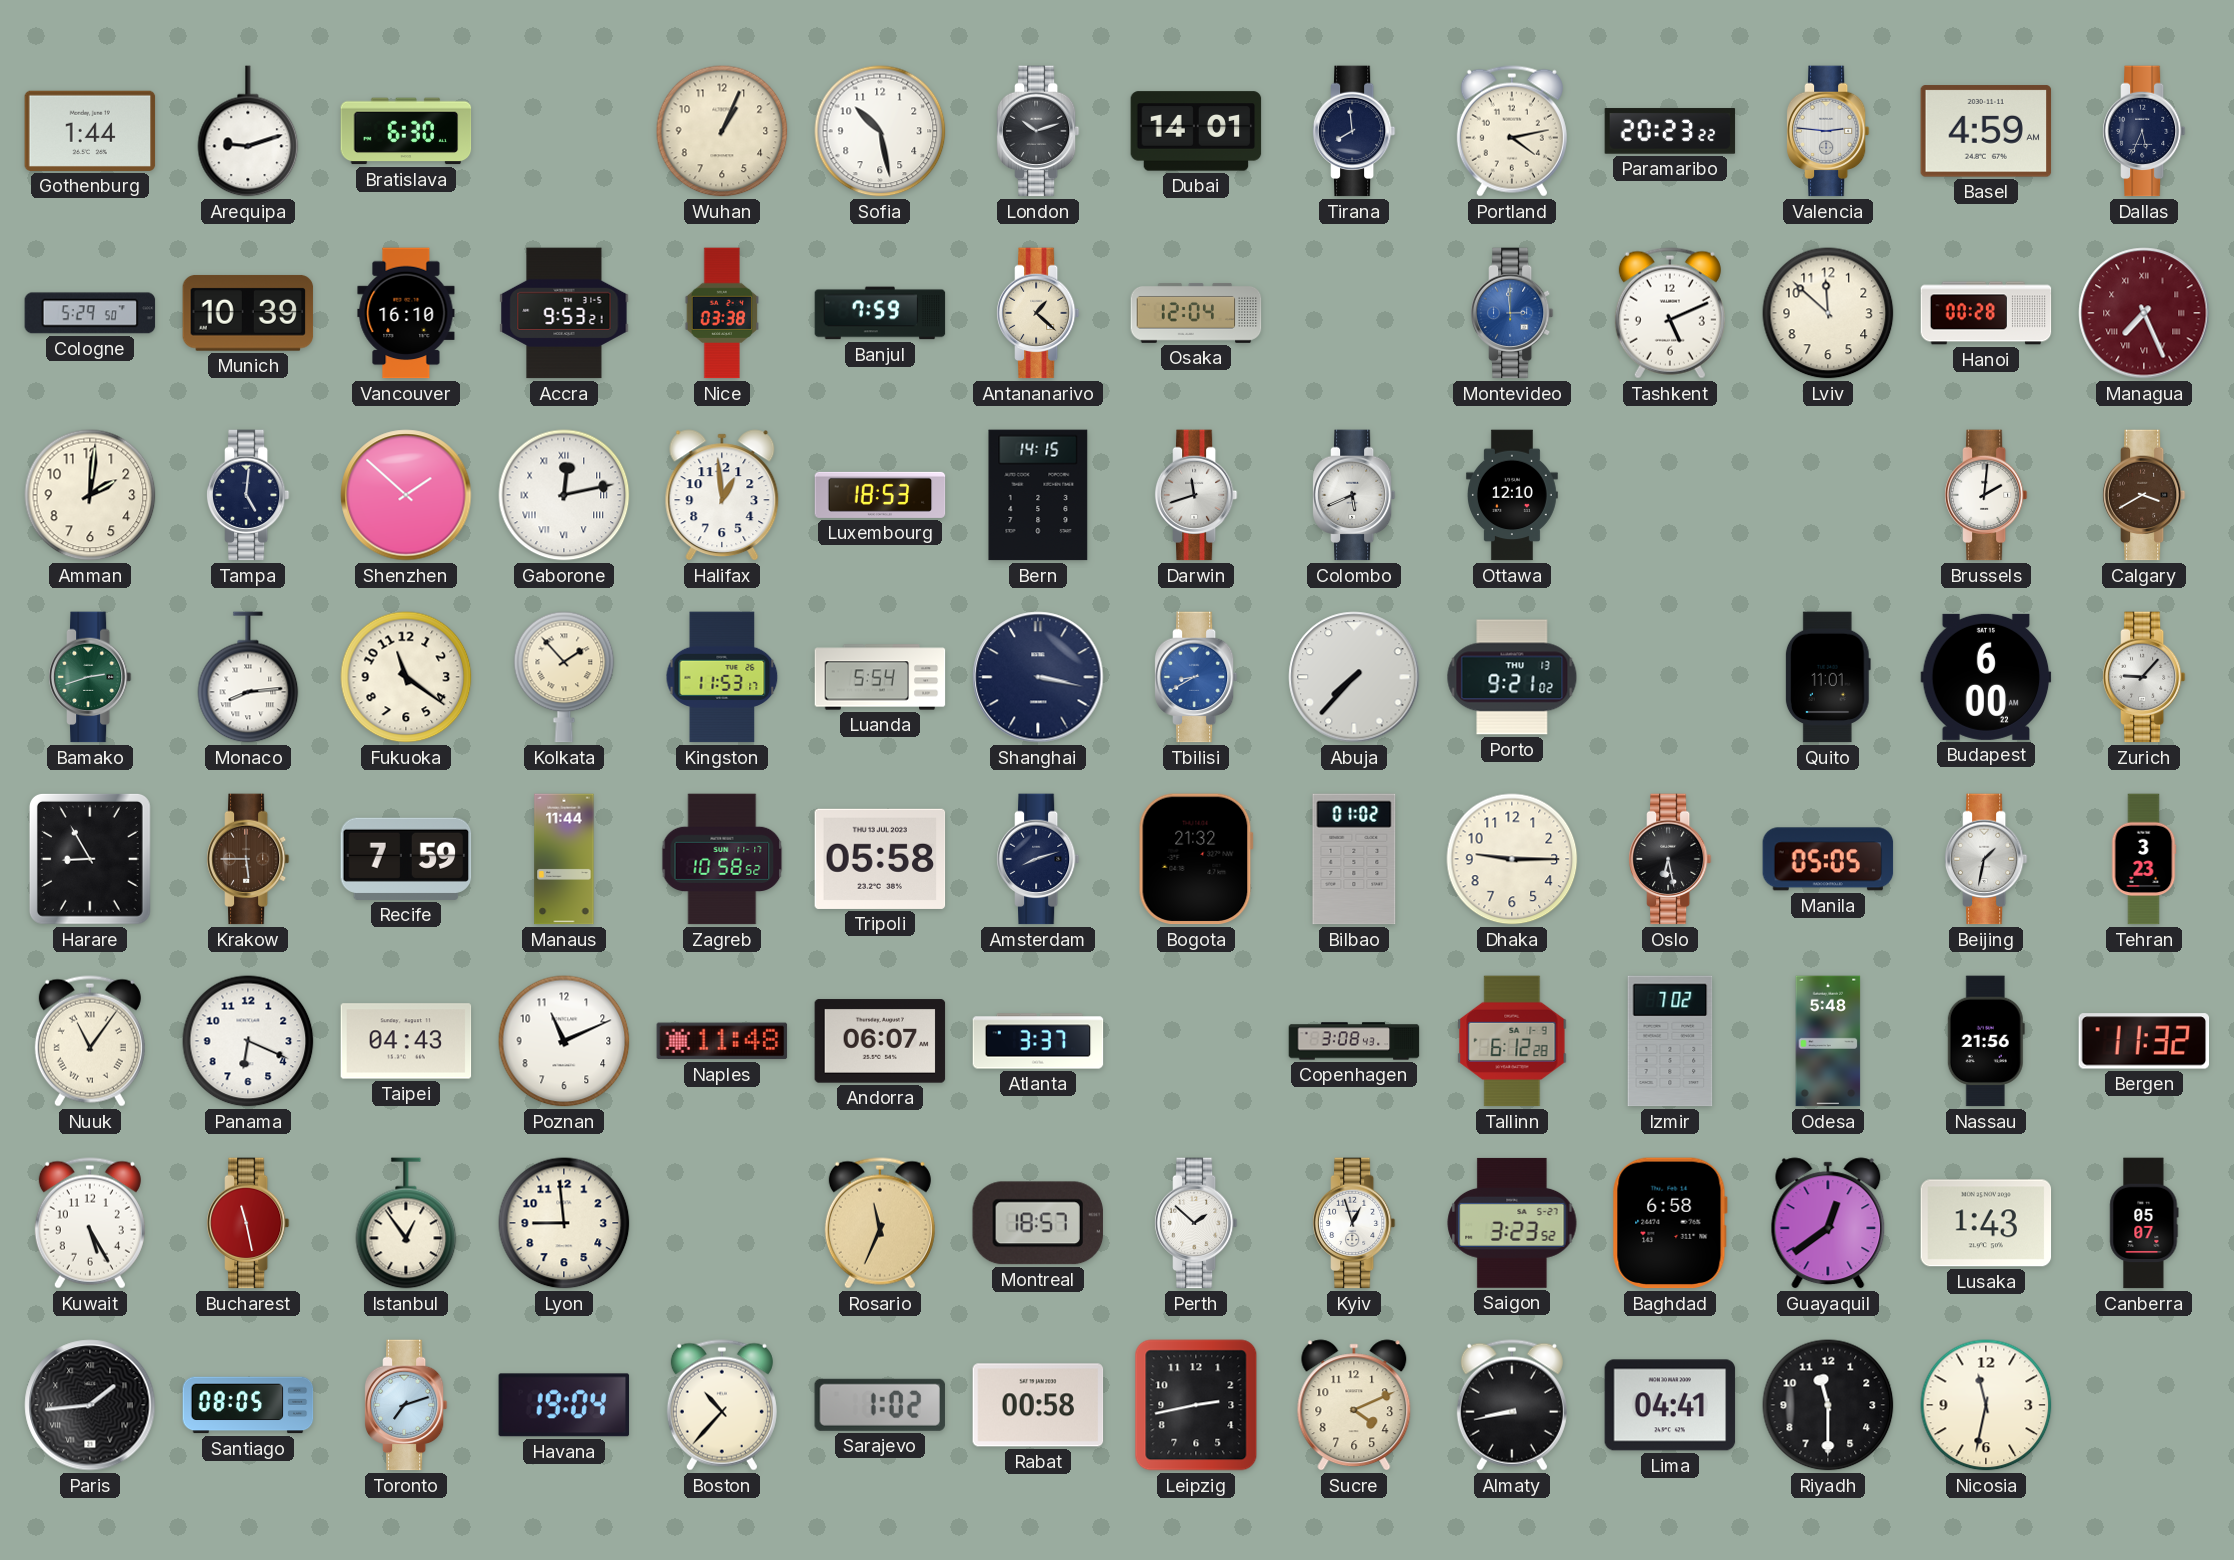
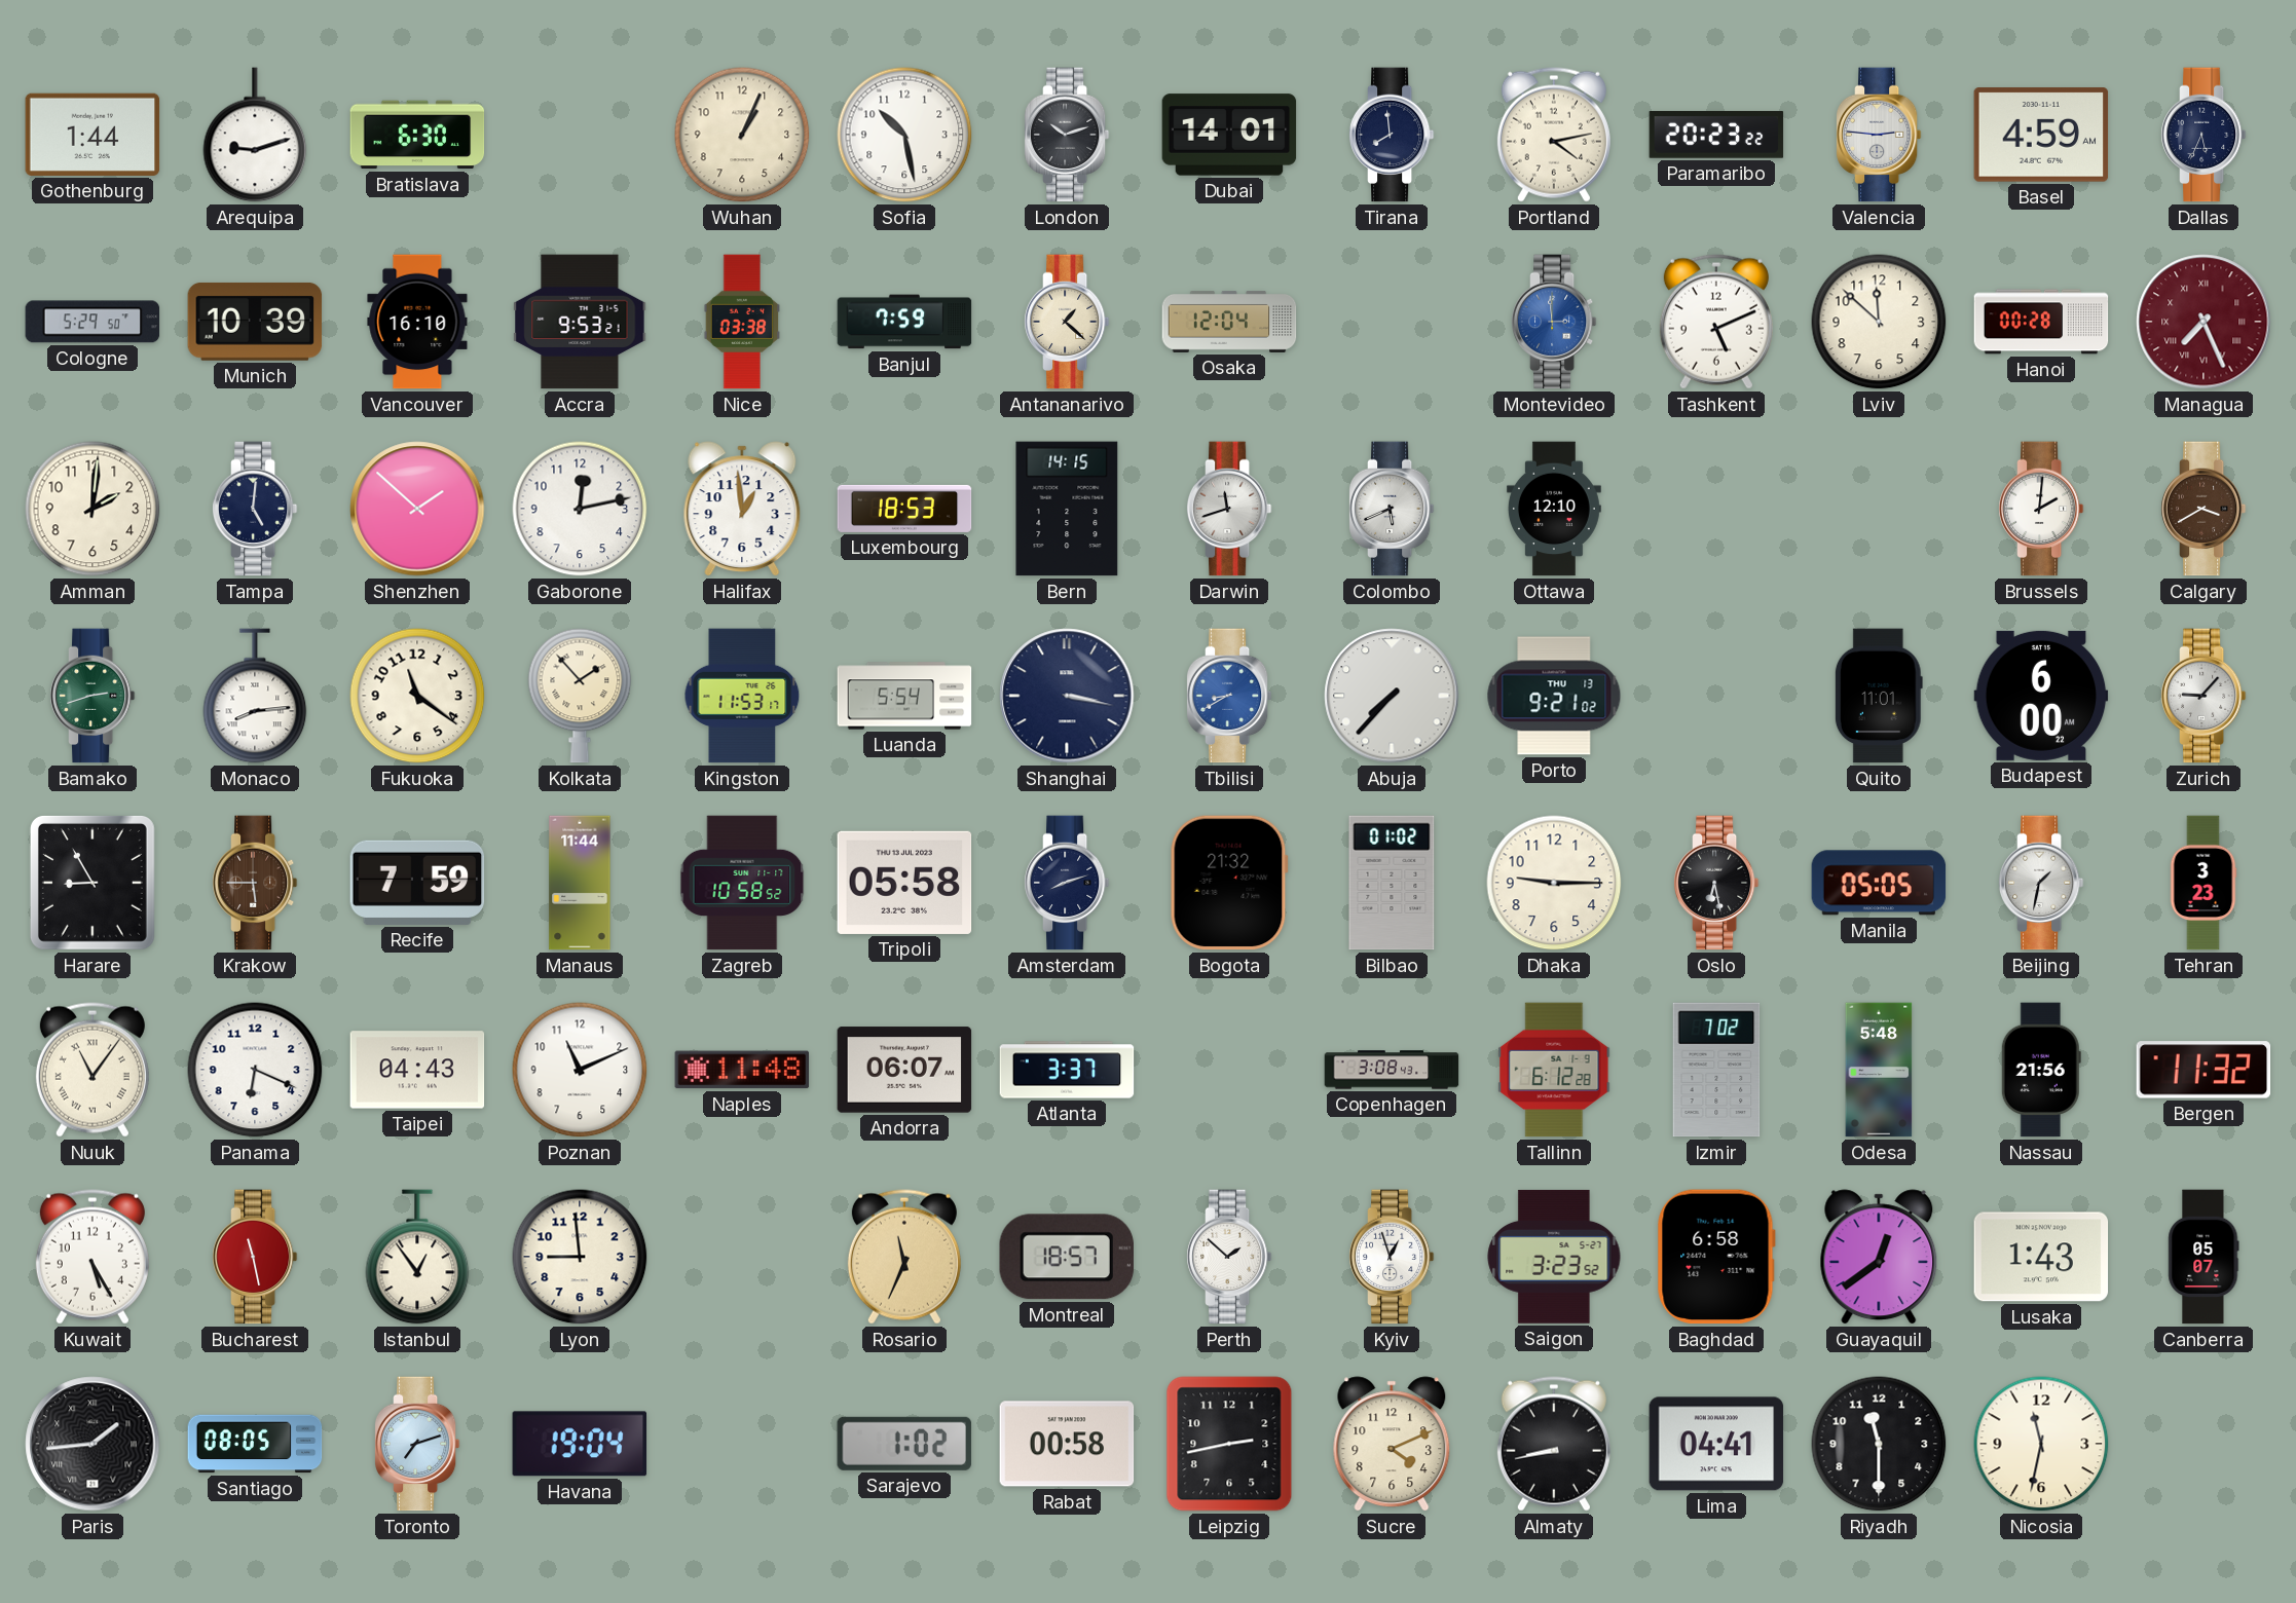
Gaborone numerals: Roman -> Arabic (580, 509)
Boston: 10:37 -> none (722, 1405)
